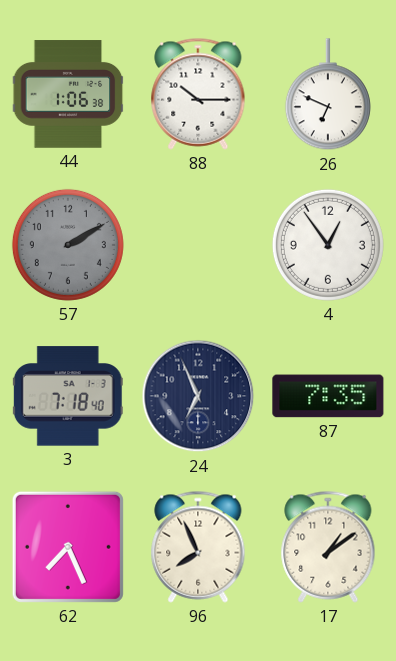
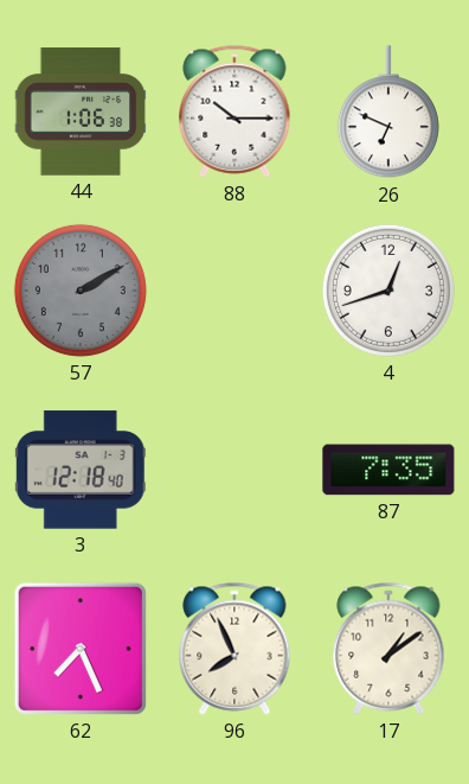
4: 12:54 -> 12:42 (388, 291)
3: 7:18 -> 12:18 (81, 470)
24: 6:56 -> none (198, 396)
